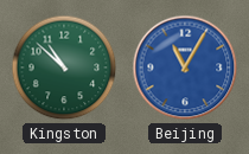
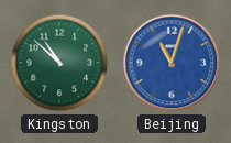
Beijing: 11:05 -> 11:03 (172, 63)
